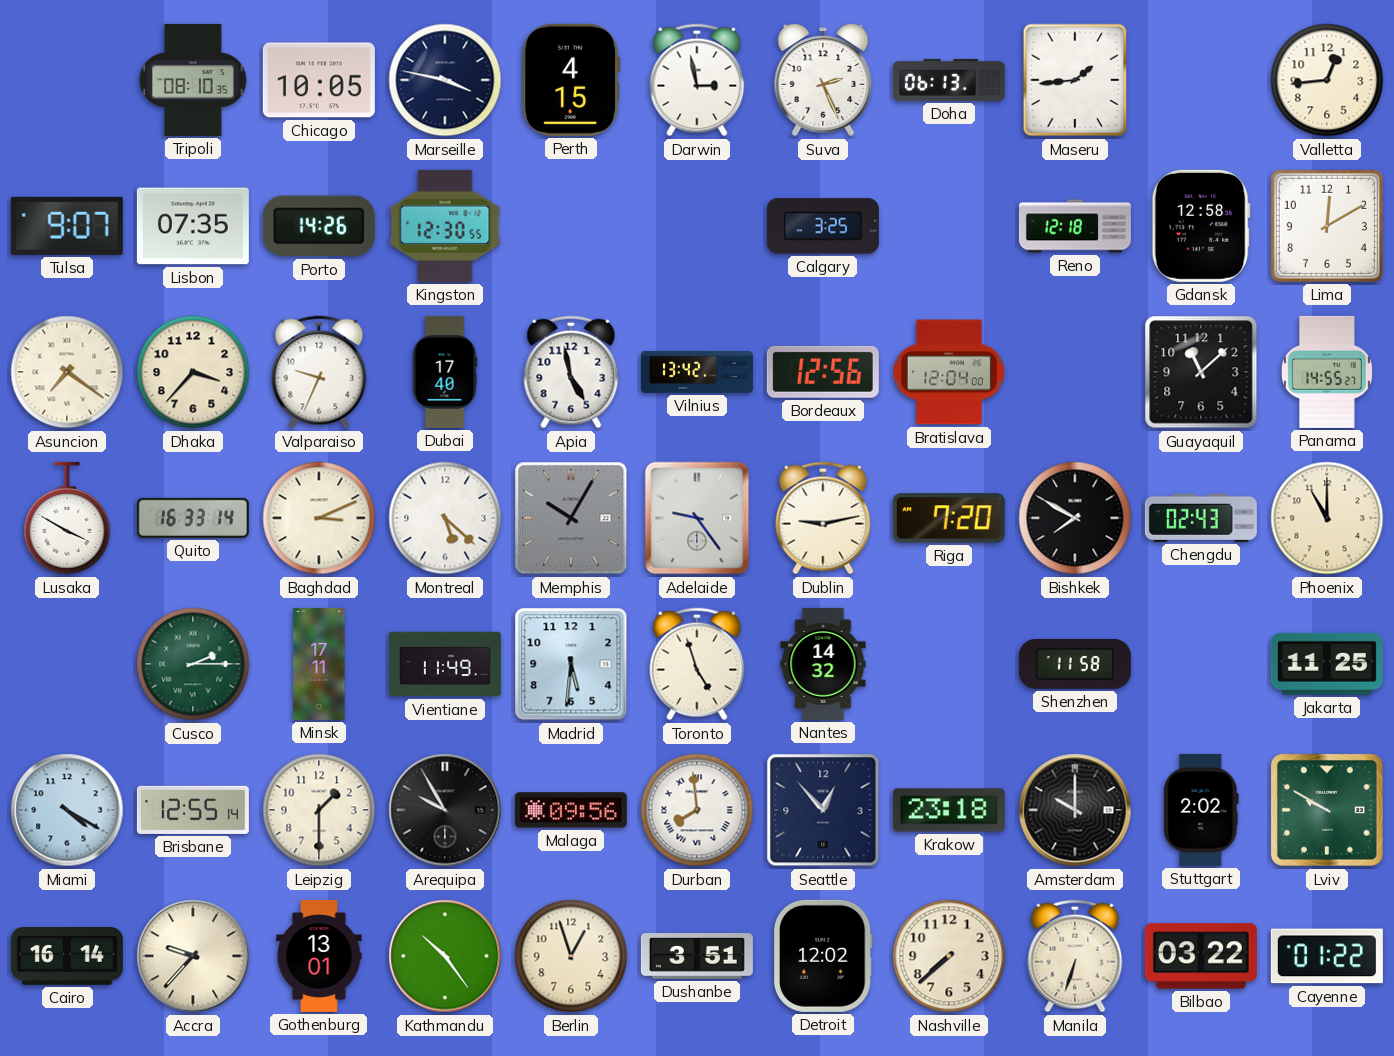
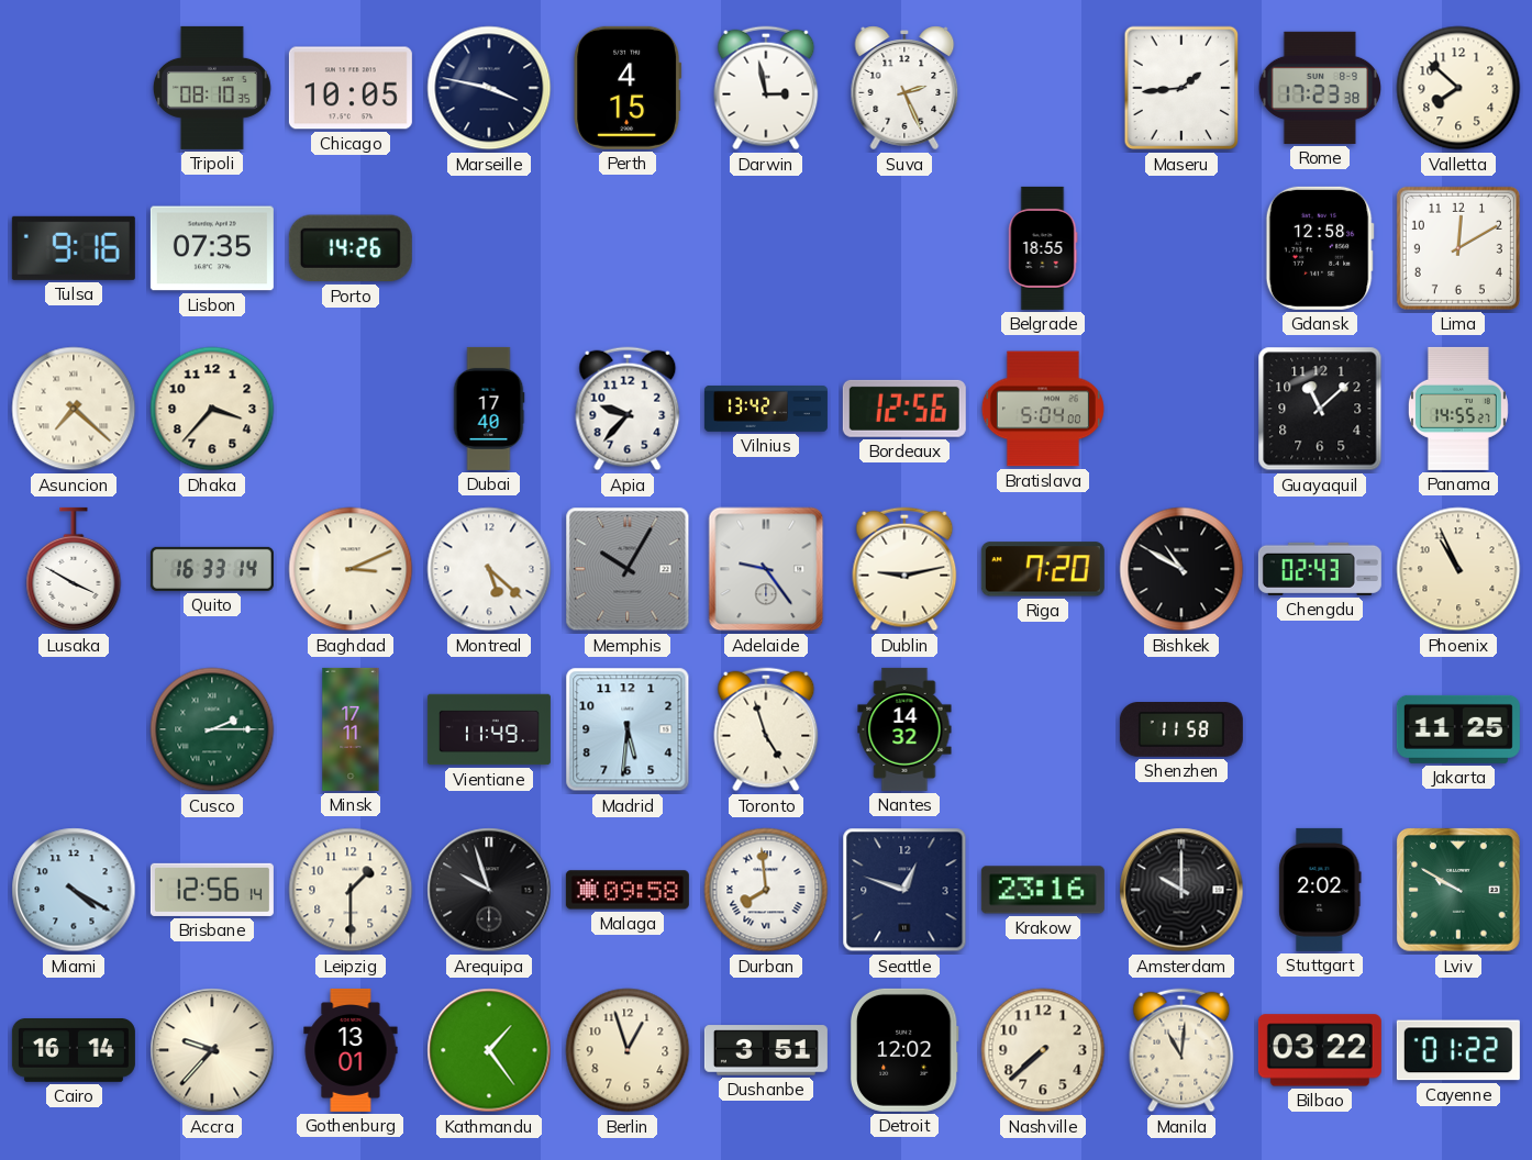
Doha: 06:13 -> none (949, 80)
Rome: none -> 17:23 (1319, 88)
Valletta: 12:44 -> 7:52 (1458, 88)
Tulsa: 9:07 -> 9:16 (74, 248)
Kingston: 12:30 -> none (445, 226)
Calgary: 3:25 -> none (823, 226)
Belgrade: none -> 18:55 (1043, 248)
Reno: 12:18 -> none (1075, 226)
Asuncion: 7:21 -> 7:22 (74, 409)
Valparaiso: 9:34 -> none (319, 372)
Apia: 4:58 -> 9:37 (628, 409)
Bratislava: 12:04 -> 5:04 (1043, 409)
Bishkek: 7:50 -> 10:50 (1181, 569)
Phoenix: 11:00 -> 10:56 (1458, 569)
Brisbane: 12:55 -> 12:56 (212, 890)
Arequipa: 9:55 -> 9:57 (489, 890)
Malaga: 09:56 -> 09:58 (628, 890)
Seattle: 12:53 -> 12:48 (904, 890)
Krakow: 23:18 -> 23:16 (1043, 890)
Kathmandu: 10:24 -> 1:24 (489, 1050)
Manila: 6:33 -> 11:01 (1181, 1050)
